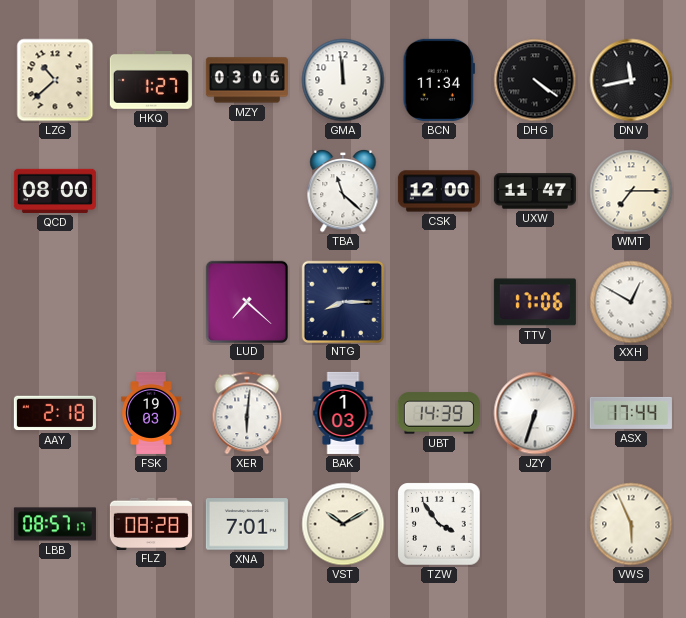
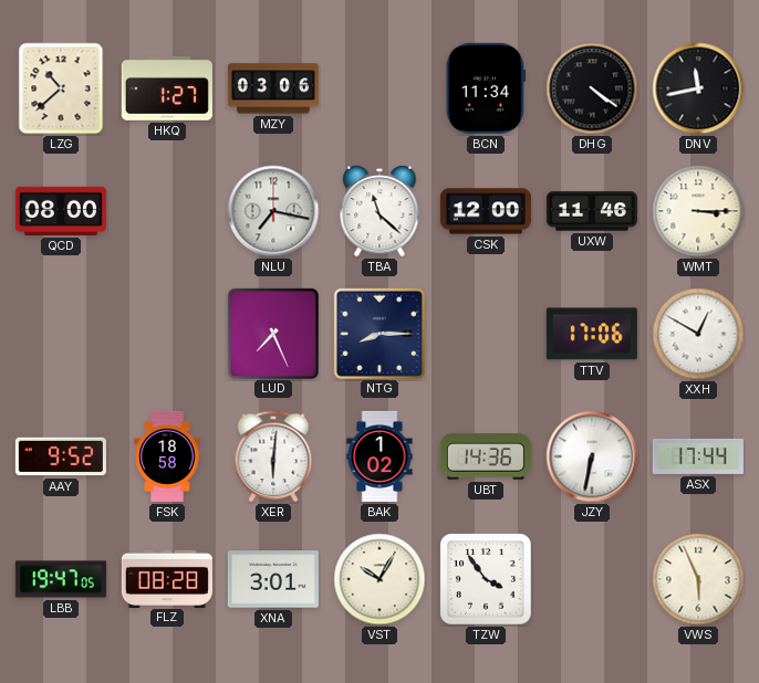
GMA: 11:59 -> none (343, 80)
NLU: none -> 7:17 (273, 211)
UXW: 11:47 -> 11:46 (592, 211)
WMT: 7:15 -> 3:15 (698, 211)
LUD: 7:22 -> 7:26 (272, 333)
AAY: 2:18 -> 9:52 (61, 456)
FSK: 19:03 -> 18:58 (167, 456)
BAK: 1:03 -> 1:02 (379, 456)
UBT: 14:39 -> 14:36 (486, 456)
JZY: 6:33 -> 6:32 (592, 456)
LBB: 08:57 -> 19:47 (61, 579)
XNA: 7:01 -> 3:01 (273, 579)
VST: 10:10 -> 10:05 (379, 579)
